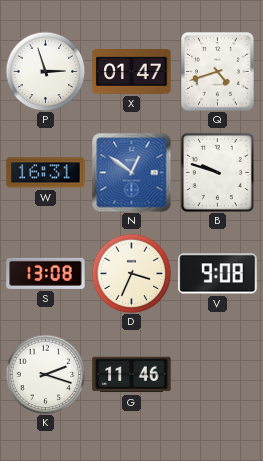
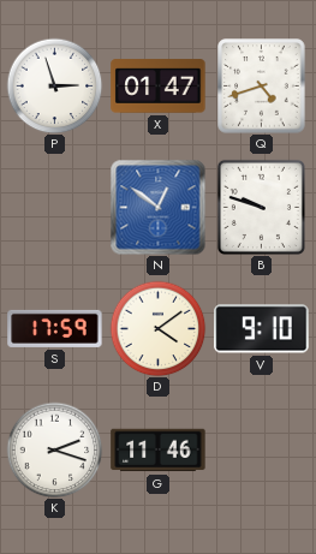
W: 16:31 -> none (46, 173)
S: 13:08 -> 17:59 (55, 328)
D: 3:34 -> 4:09 (157, 328)
V: 9:08 -> 9:10 (262, 329)
